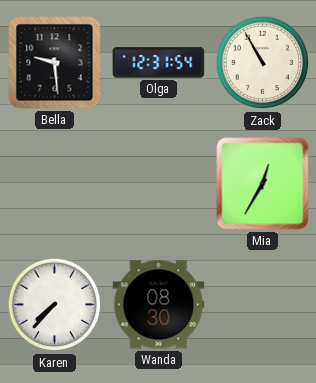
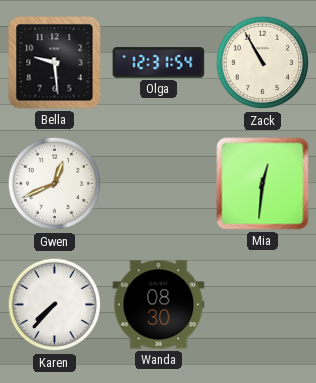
Gwen: none -> 12:41 (55, 184)
Mia: 12:35 -> 12:31 (263, 184)
